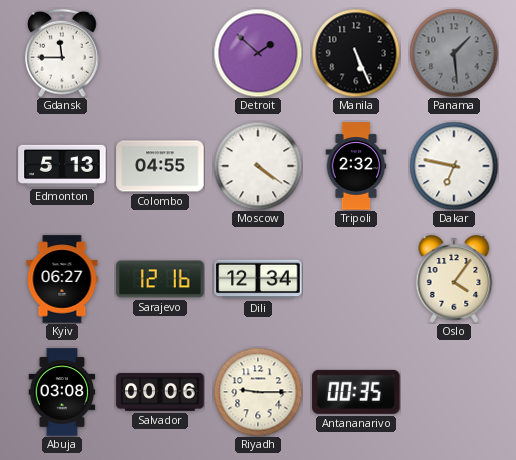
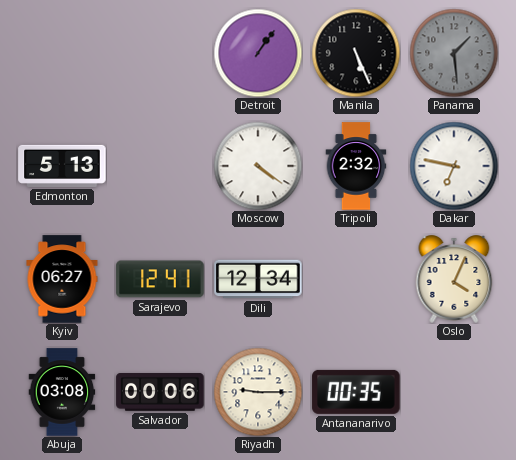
Gdansk: 11:45 -> none (62, 53)
Detroit: 1:52 -> 1:06 (258, 53)
Colombo: 04:55 -> none (160, 166)
Sarajevo: 12:16 -> 12:41 (160, 279)
Oslo: 4:06 -> 4:04 (454, 279)
